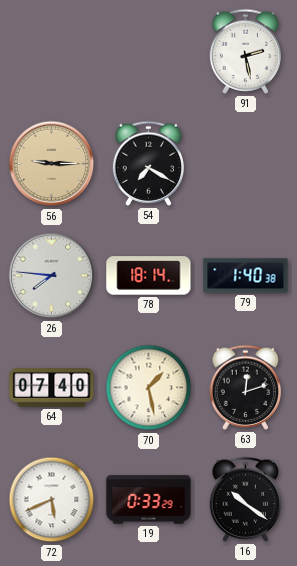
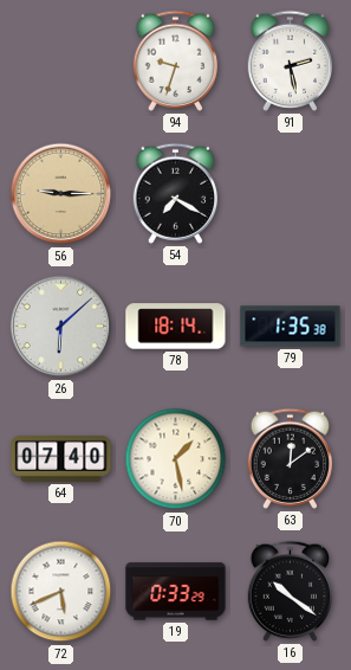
94: none -> 9:33 (175, 60)
26: 7:46 -> 6:08 (61, 327)
79: 1:40 -> 1:35 (291, 327)
63: 12:12 -> 12:09 (290, 458)
